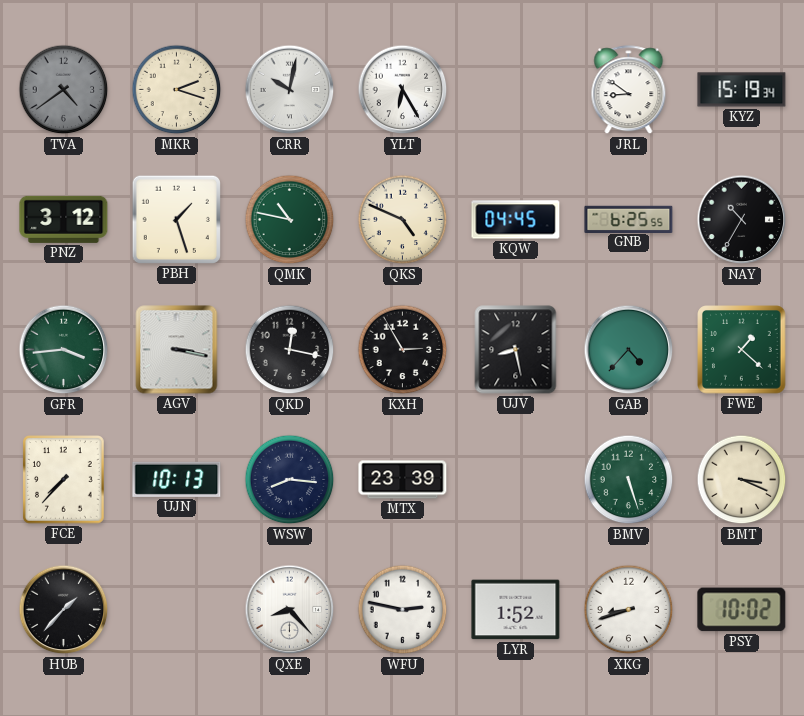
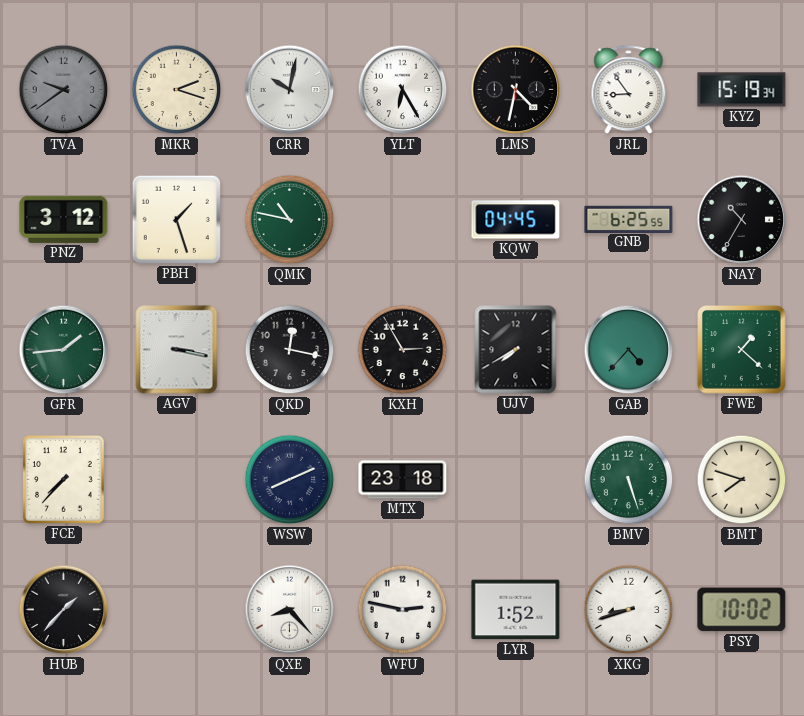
TVA: 4:39 -> 9:39 (64, 90)
LMS: none -> 4:32 (516, 90)
JRL: 8:51 -> 8:54 (629, 90)
QKS: 4:49 -> none (403, 220)
GFR: 3:44 -> 1:44 (64, 350)
UJV: 8:28 -> 7:40 (516, 350)
UJN: 10:13 -> none (177, 479)
WSW: 8:16 -> 8:11 (290, 480)
MTX: 23:39 -> 23:18 (403, 480)
BMT: 3:19 -> 7:48 (742, 480)
